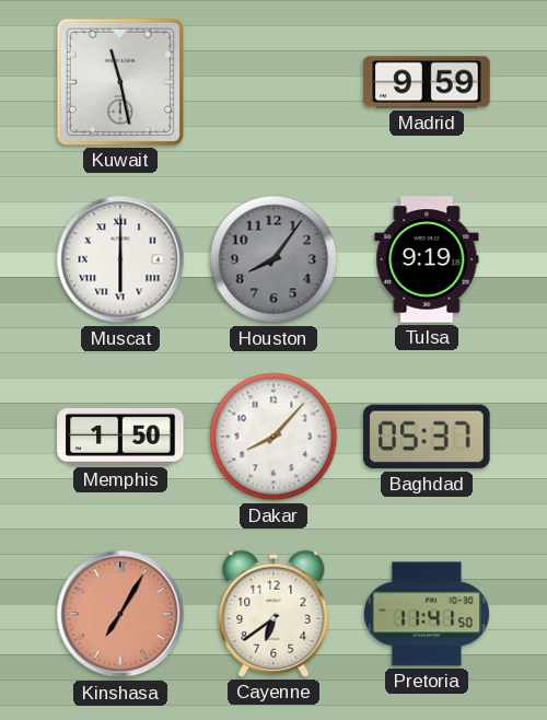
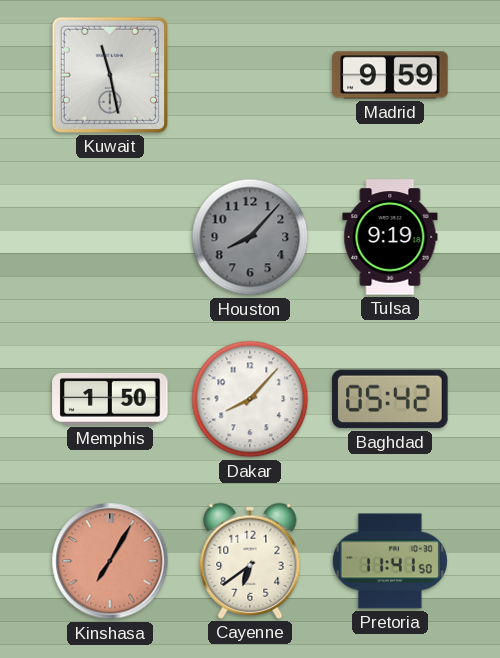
Muscat: 6:00 -> none (120, 259)
Houston: 8:06 -> 8:07 (250, 237)
Baghdad: 05:37 -> 05:42 (390, 399)
